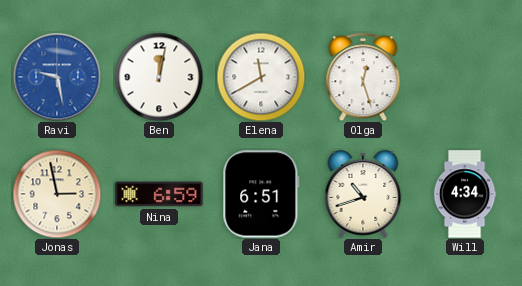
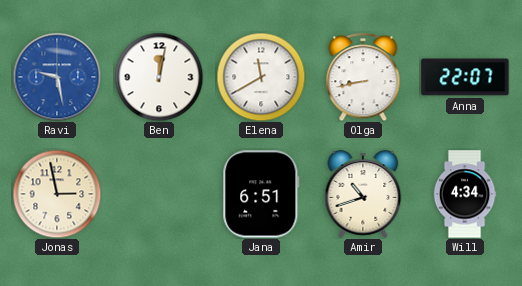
Olga: 12:27 -> 8:43 (363, 77)
Anna: none -> 22:07 (465, 77)
Nina: 6:59 -> none (159, 194)
